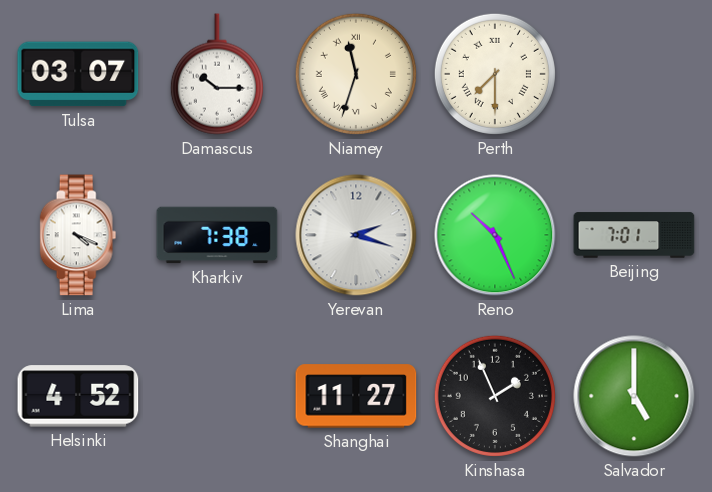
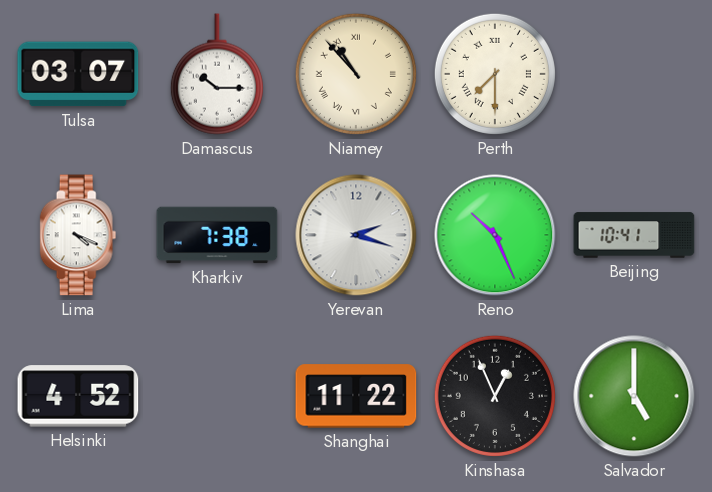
Niamey: 11:33 -> 10:53 (356, 74)
Beijing: 7:01 -> 10:41 (634, 235)
Shanghai: 11:27 -> 11:22 (356, 396)
Kinshasa: 1:56 -> 12:56 (495, 396)
